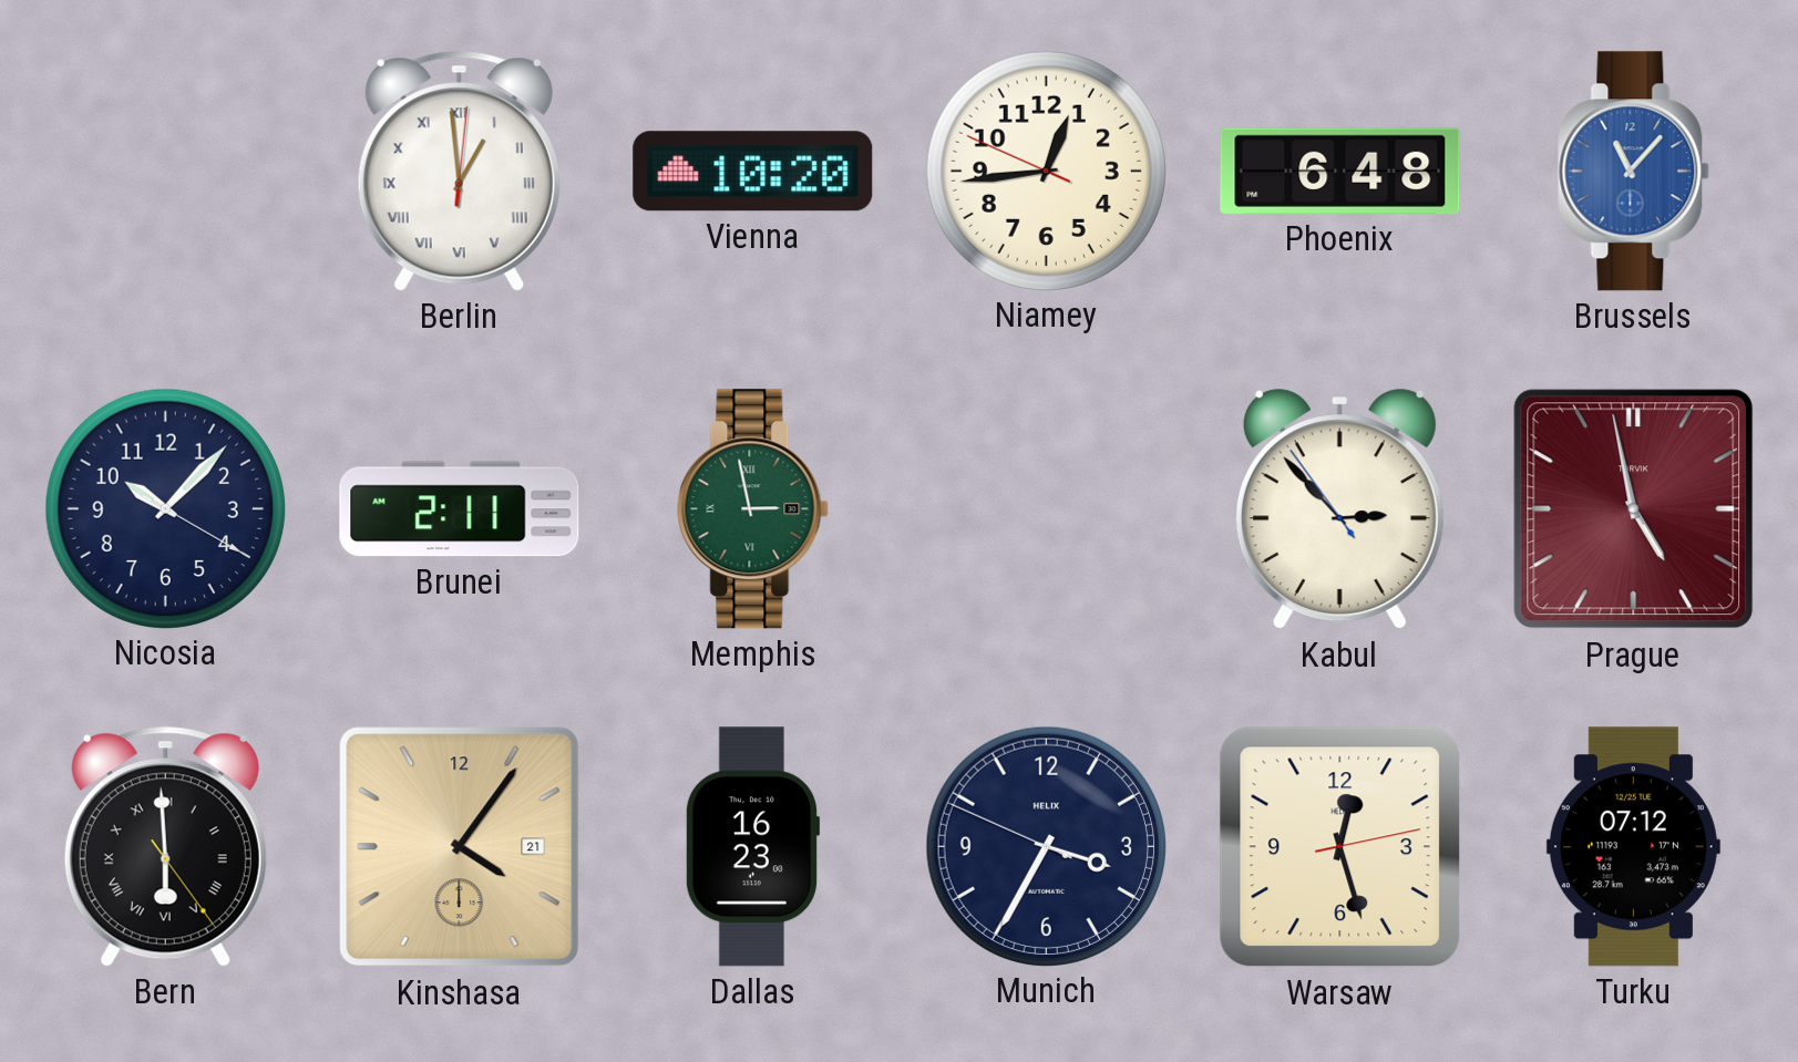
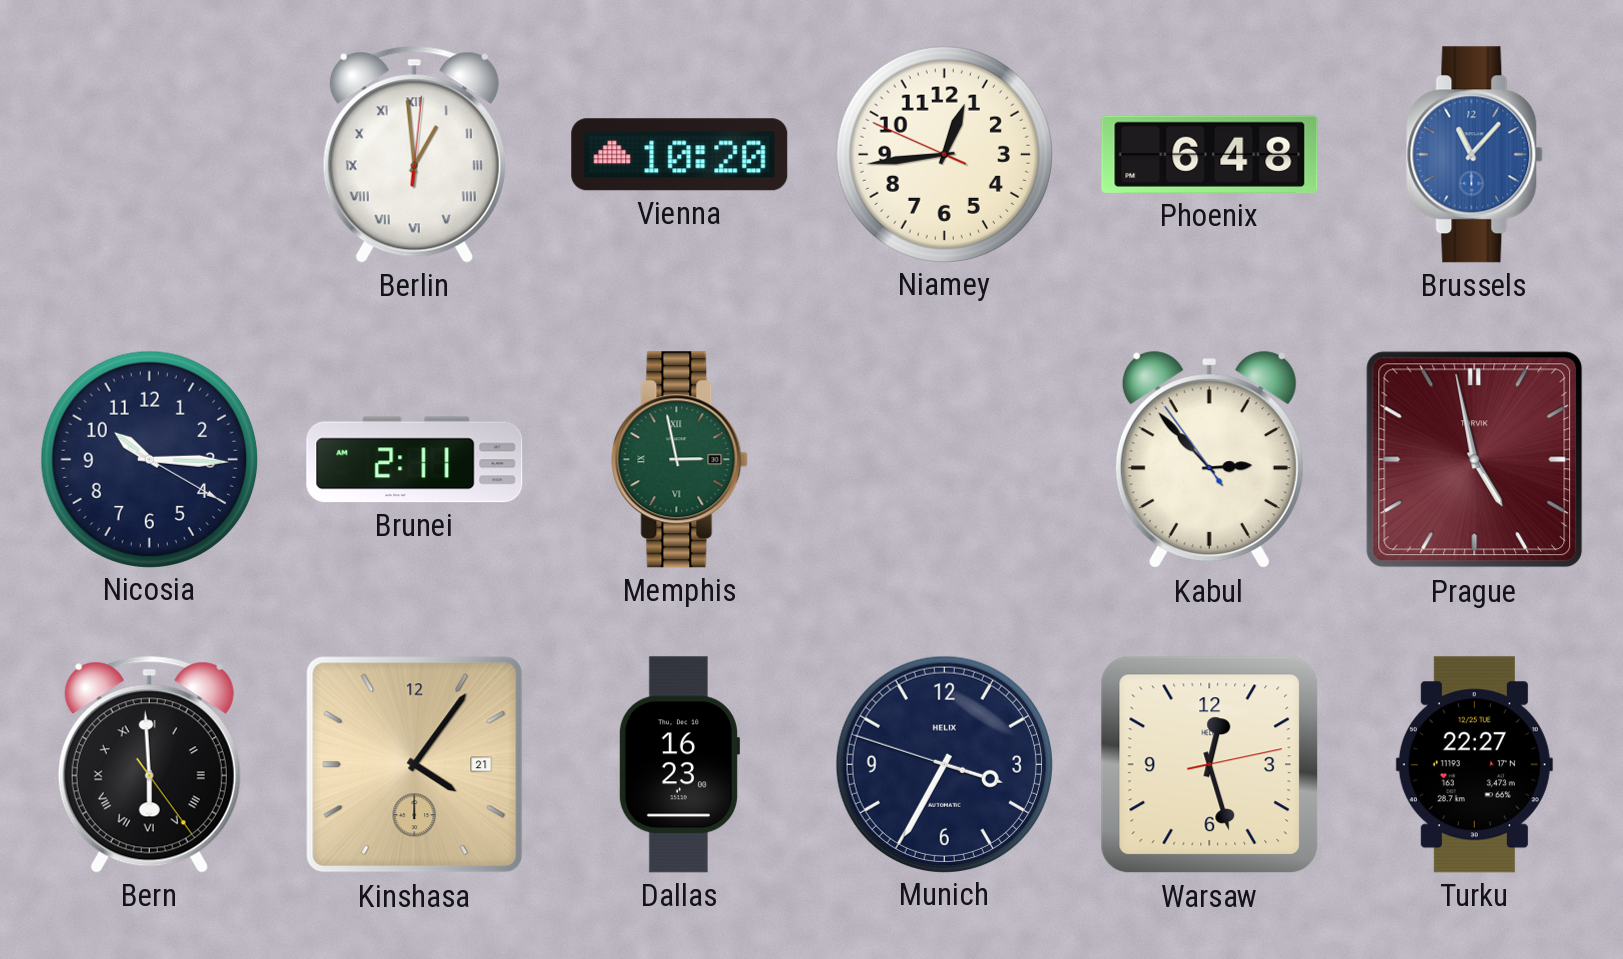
Nicosia: 10:07 -> 10:15 (149, 459)
Munich: 3:34:49 -> 3:34:48 (944, 764)
Turku: 07:12 -> 22:27 (1474, 765)
